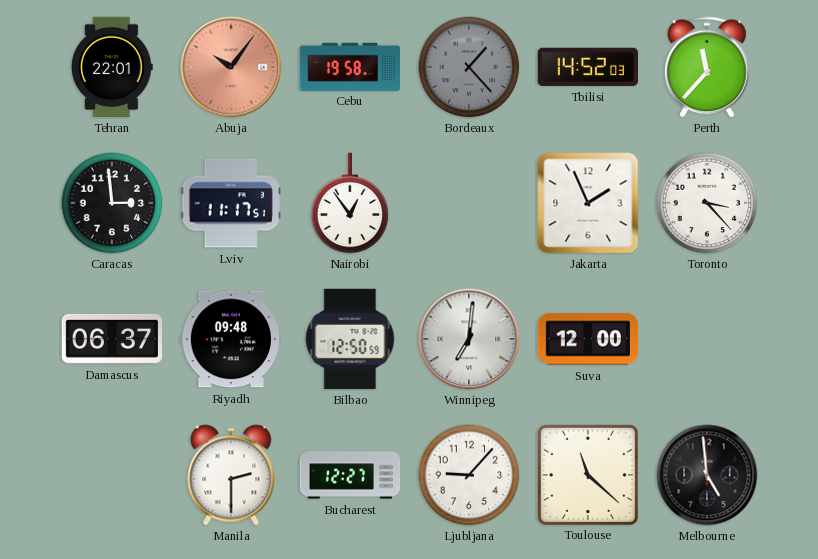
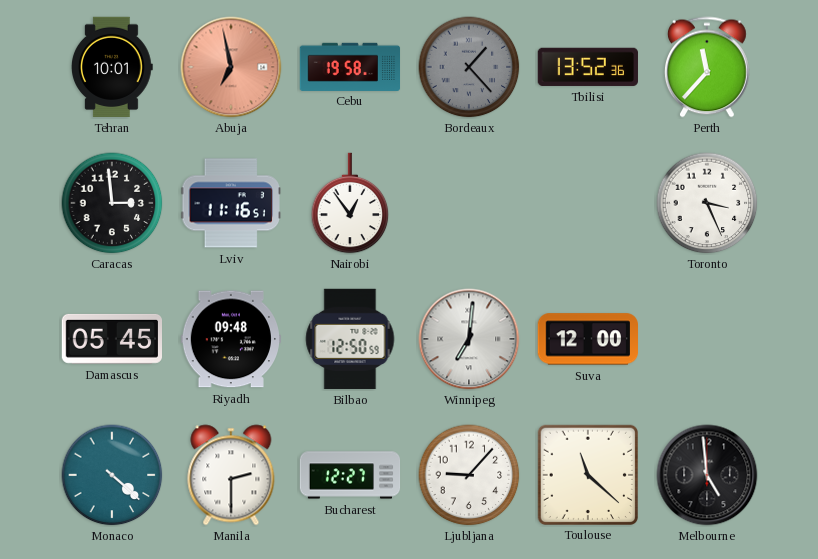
Tehran: 22:01 -> 10:01 (113, 67)
Abuja: 10:06 -> 6:58 (231, 67)
Tbilisi: 14:52 -> 13:52 (587, 67)
Lviv: 11:17 -> 11:16 (231, 203)
Jakarta: 1:56 -> none (588, 203)
Toronto: 3:23 -> 3:26 (707, 203)
Damascus: 06:37 -> 05:45 (112, 339)
Monaco: none -> 4:22 (112, 475)
